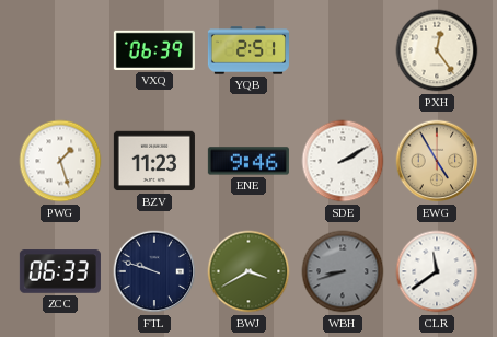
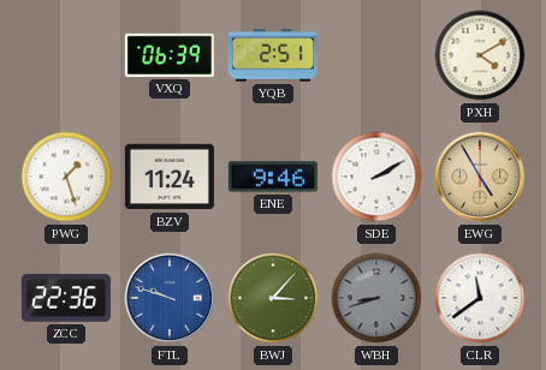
PXH: 12:24 -> 4:10 (480, 55)
BZV: 11:23 -> 11:24 (170, 177)
ZCC: 06:33 -> 22:36 (66, 298)
FTL dial: navy -> blue (170, 298)
BWJ: 3:40 -> 3:07 (273, 298)
